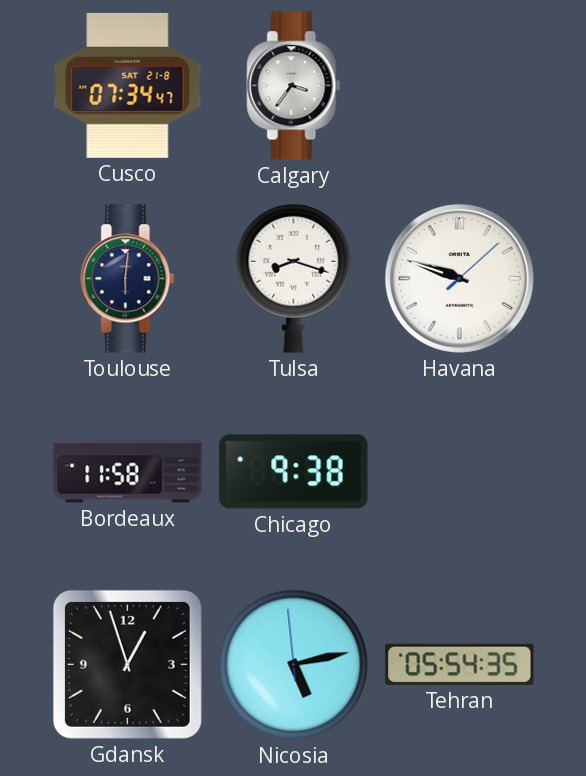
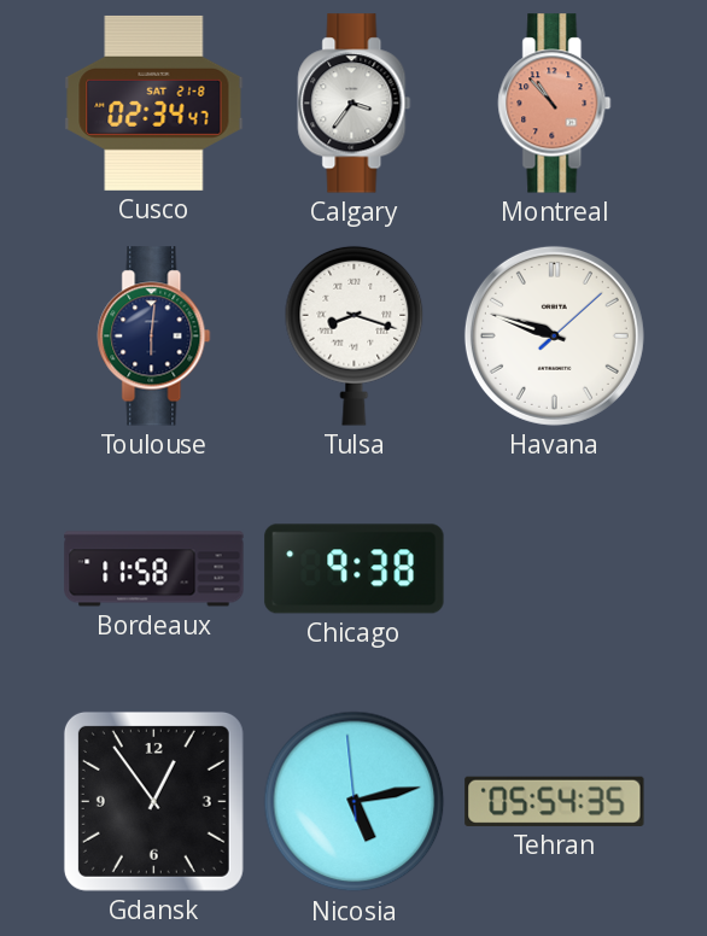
Cusco: 07:34 -> 02:34 (154, 103)
Montreal: none -> 10:53 (555, 104)
Gdansk: 12:57 -> 12:54 (153, 801)
